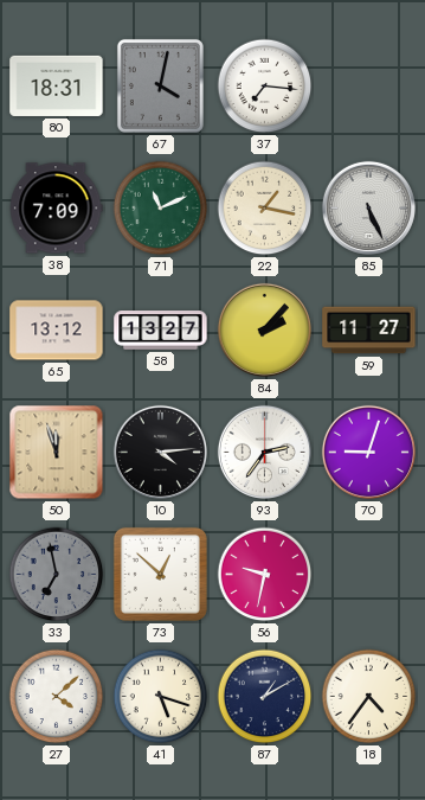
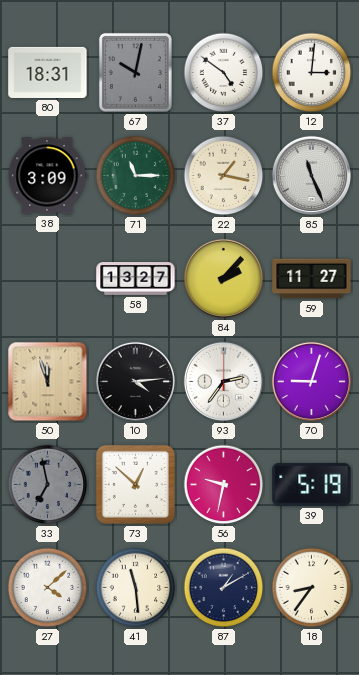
67: 4:02 -> 10:02 (135, 72)
37: 7:16 -> 4:51 (224, 73)
12: none -> 3:01 (312, 73)
38: 7:09 -> 3:09 (47, 176)
71: 11:11 -> 11:15 (136, 176)
85: 5:26 -> 11:26 (311, 175)
65: 13:12 -> none (57, 331)
39: none -> 5:19 (312, 485)
41: 5:18 -> 11:29 (136, 588)
18: 4:36 -> 8:36 (312, 588)
